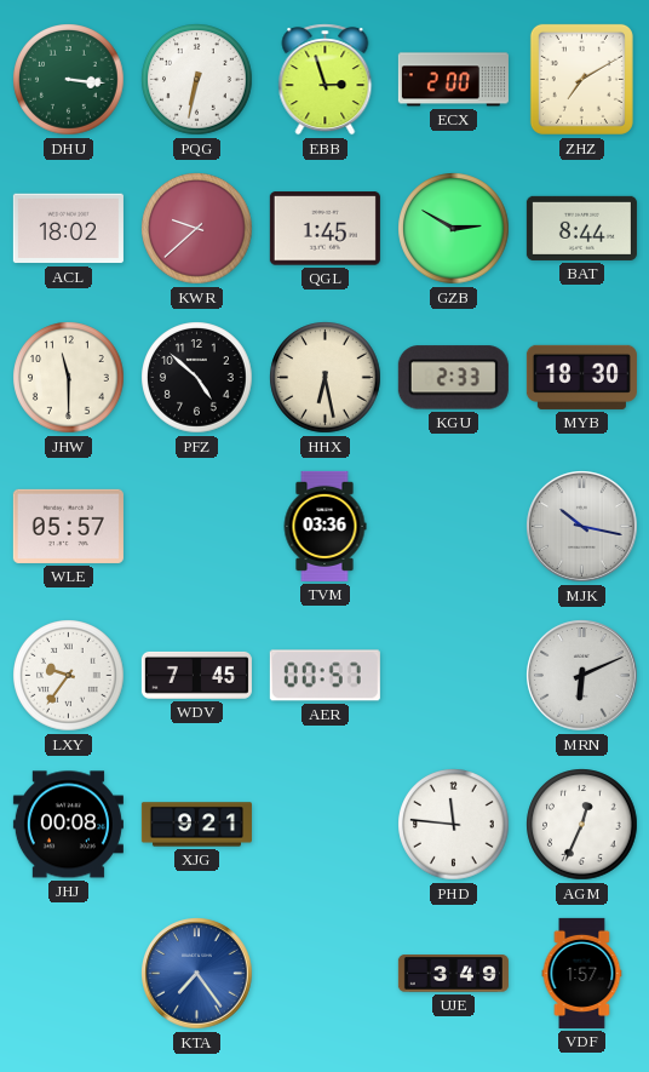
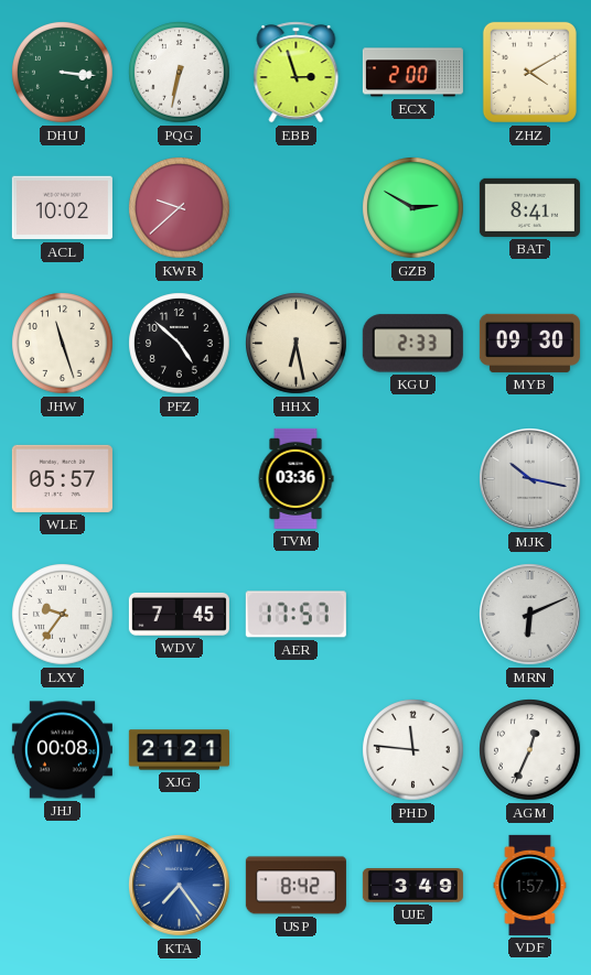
ZHZ: 7:10 -> 4:10 (529, 72)
ACL: 18:02 -> 10:02 (62, 208)
QGL: 1:45 -> none (324, 229)
BAT: 8:44 -> 8:41 (529, 207)
JHW: 11:30 -> 11:27 (63, 344)
MYB: 18:30 -> 09:30 (529, 343)
AER: 00:57 -> 17:57 (295, 615)
XJG: 9:21 -> 21:21 (179, 750)
USP: none -> 8:42 (295, 886)
